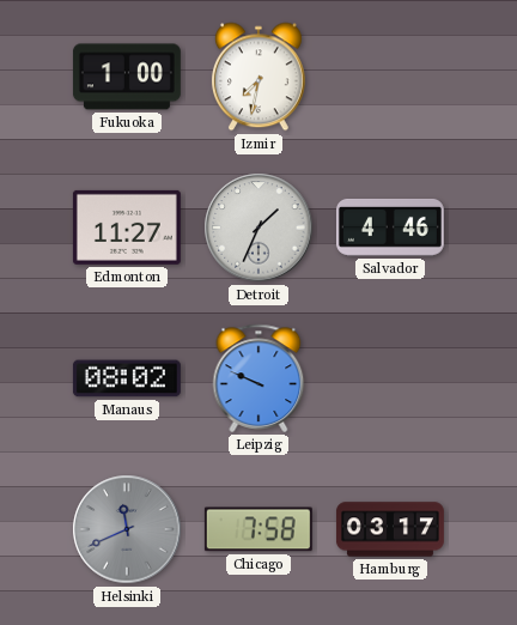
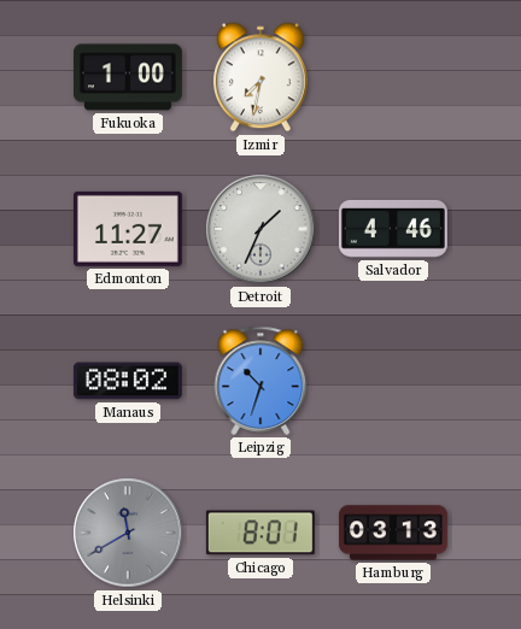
Leipzig: 9:49 -> 10:33 (260, 381)
Helsinki: 11:41 -> 11:40 (128, 533)
Chicago: 7:58 -> 8:01 (260, 533)
Hamburg: 03:17 -> 03:13 (393, 533)
